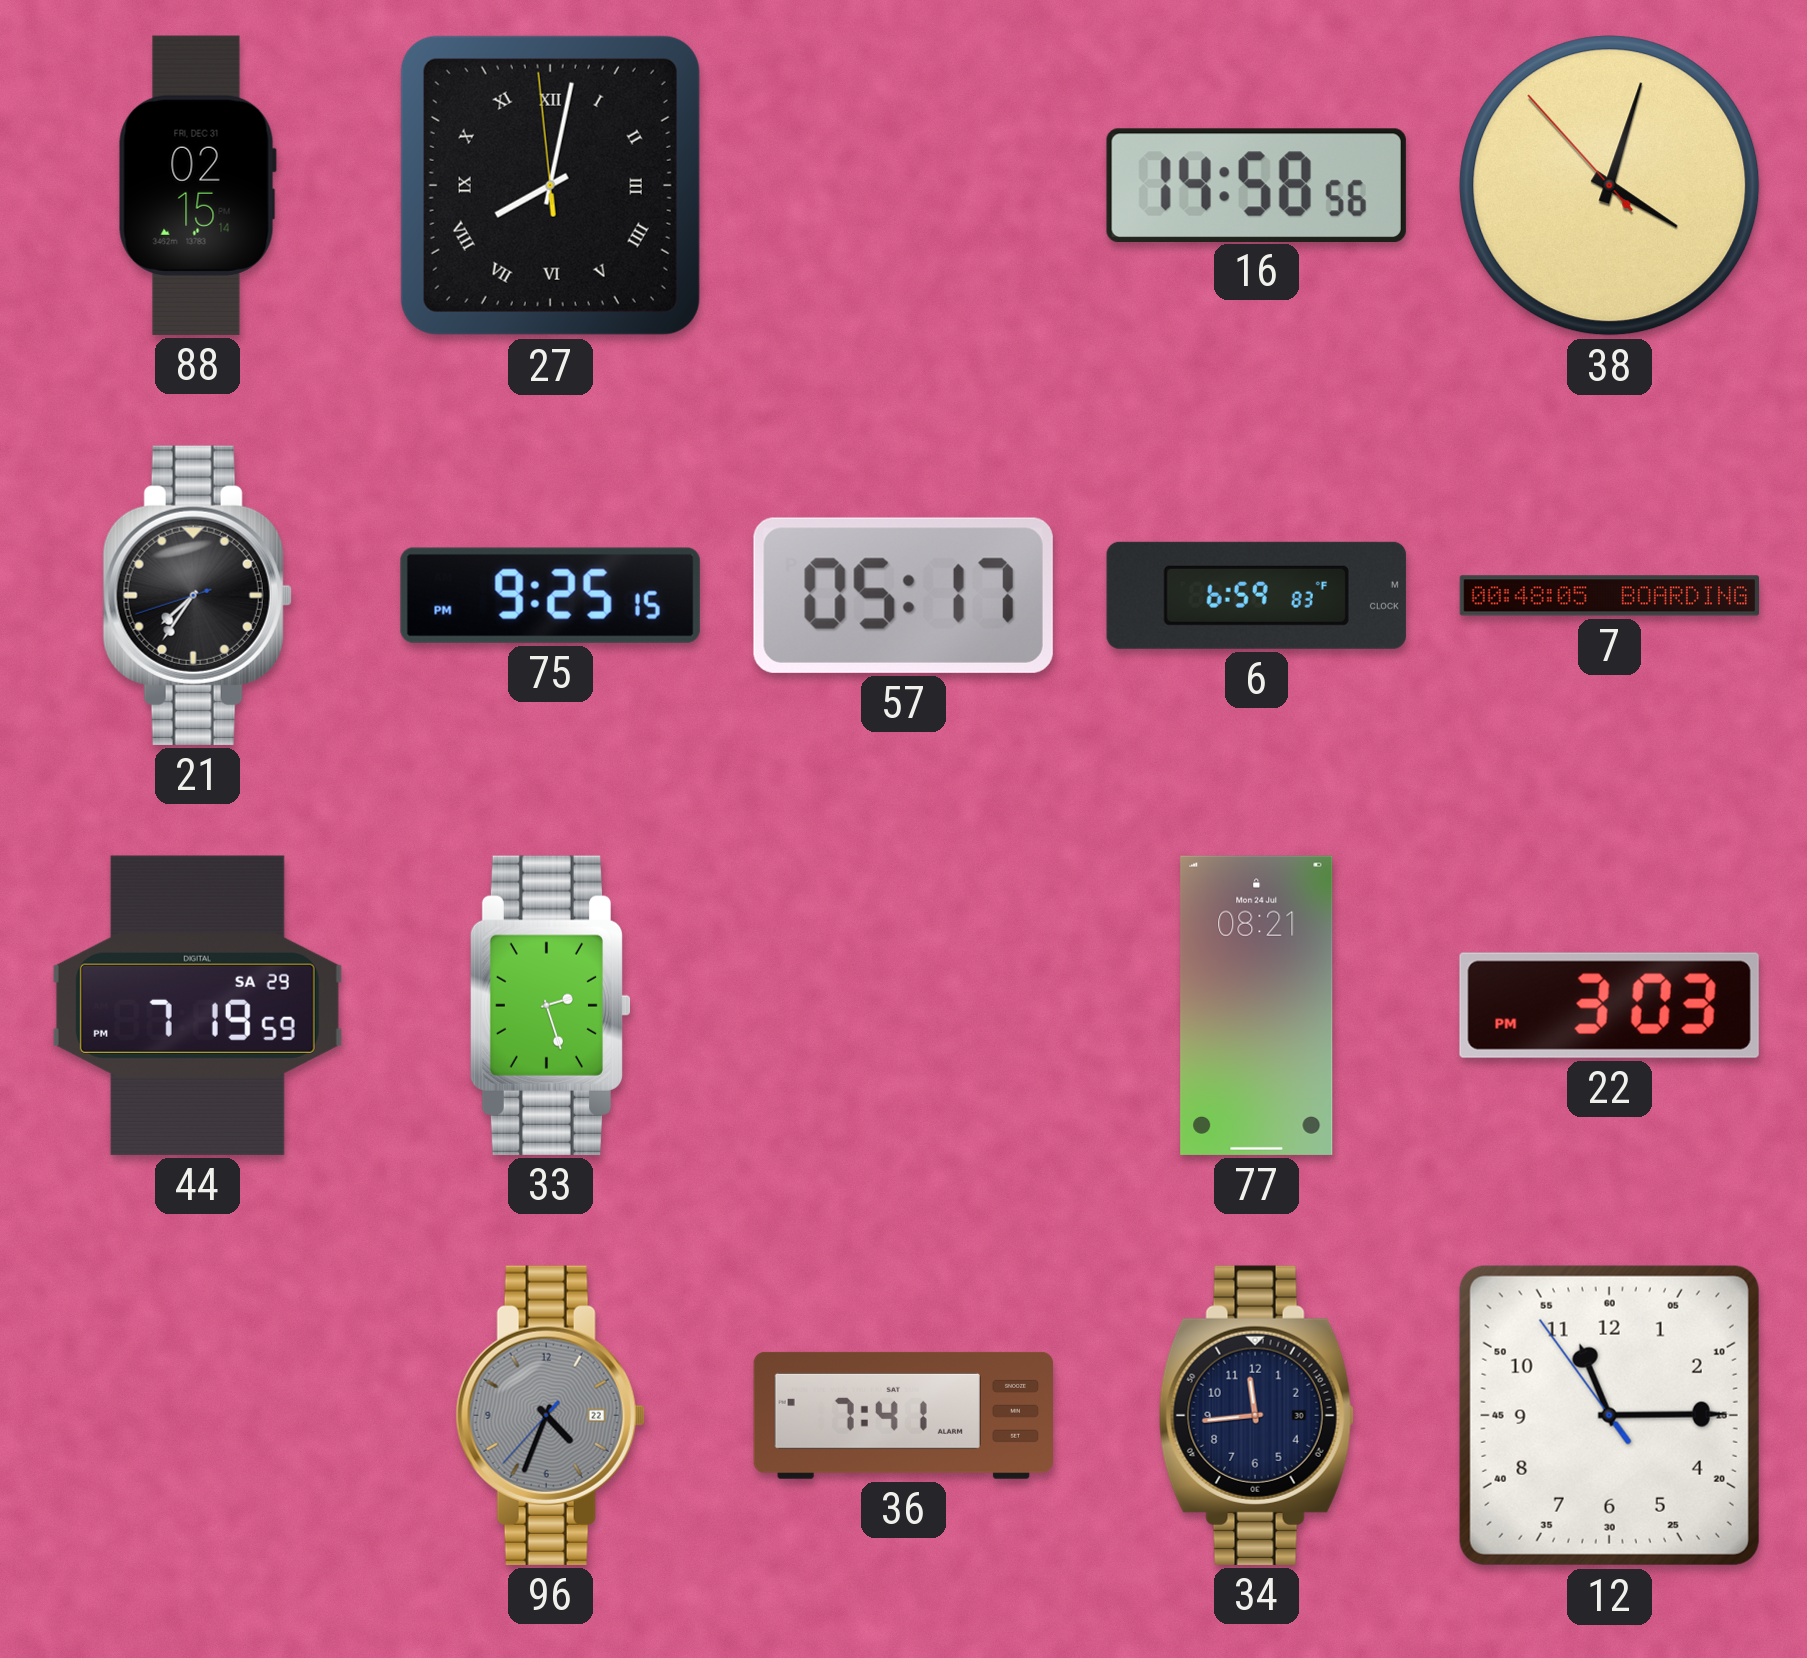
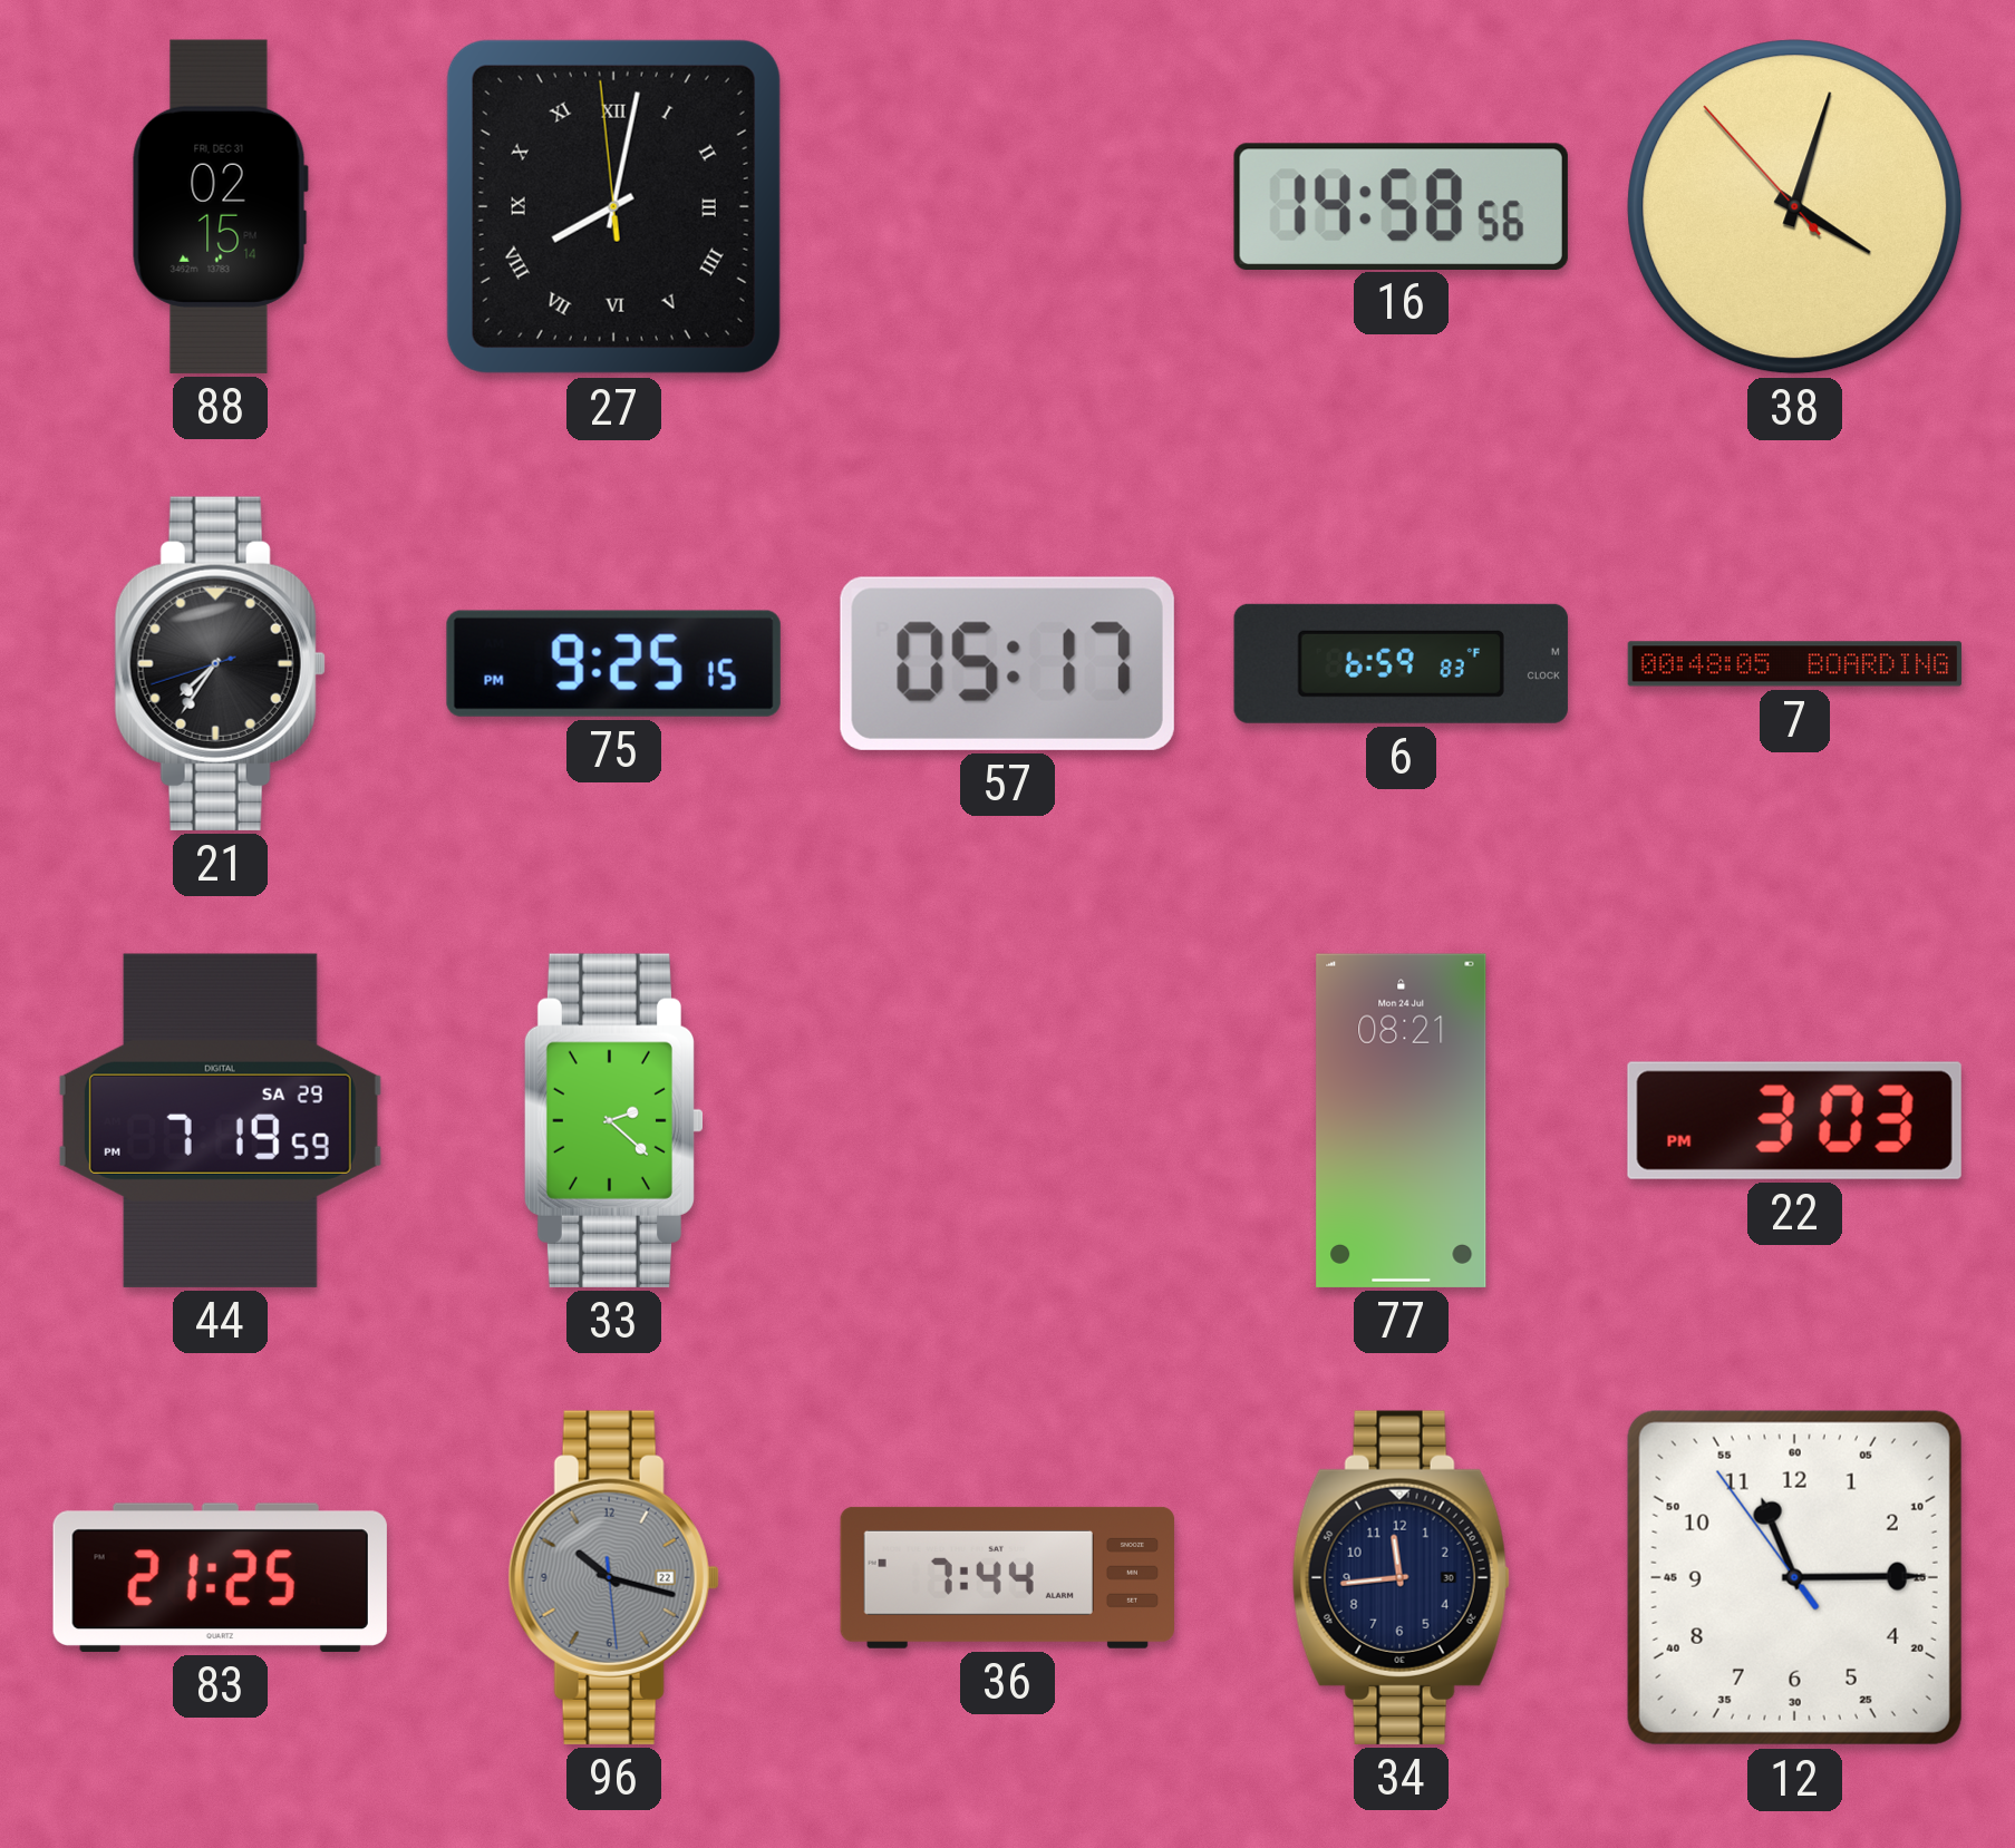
33: 2:27 -> 2:22 (613, 1120)
83: none -> 21:25 (220, 1577)
96: 4:33 -> 10:17 (613, 1577)
36: 7:41 -> 7:44 (1007, 1577)
